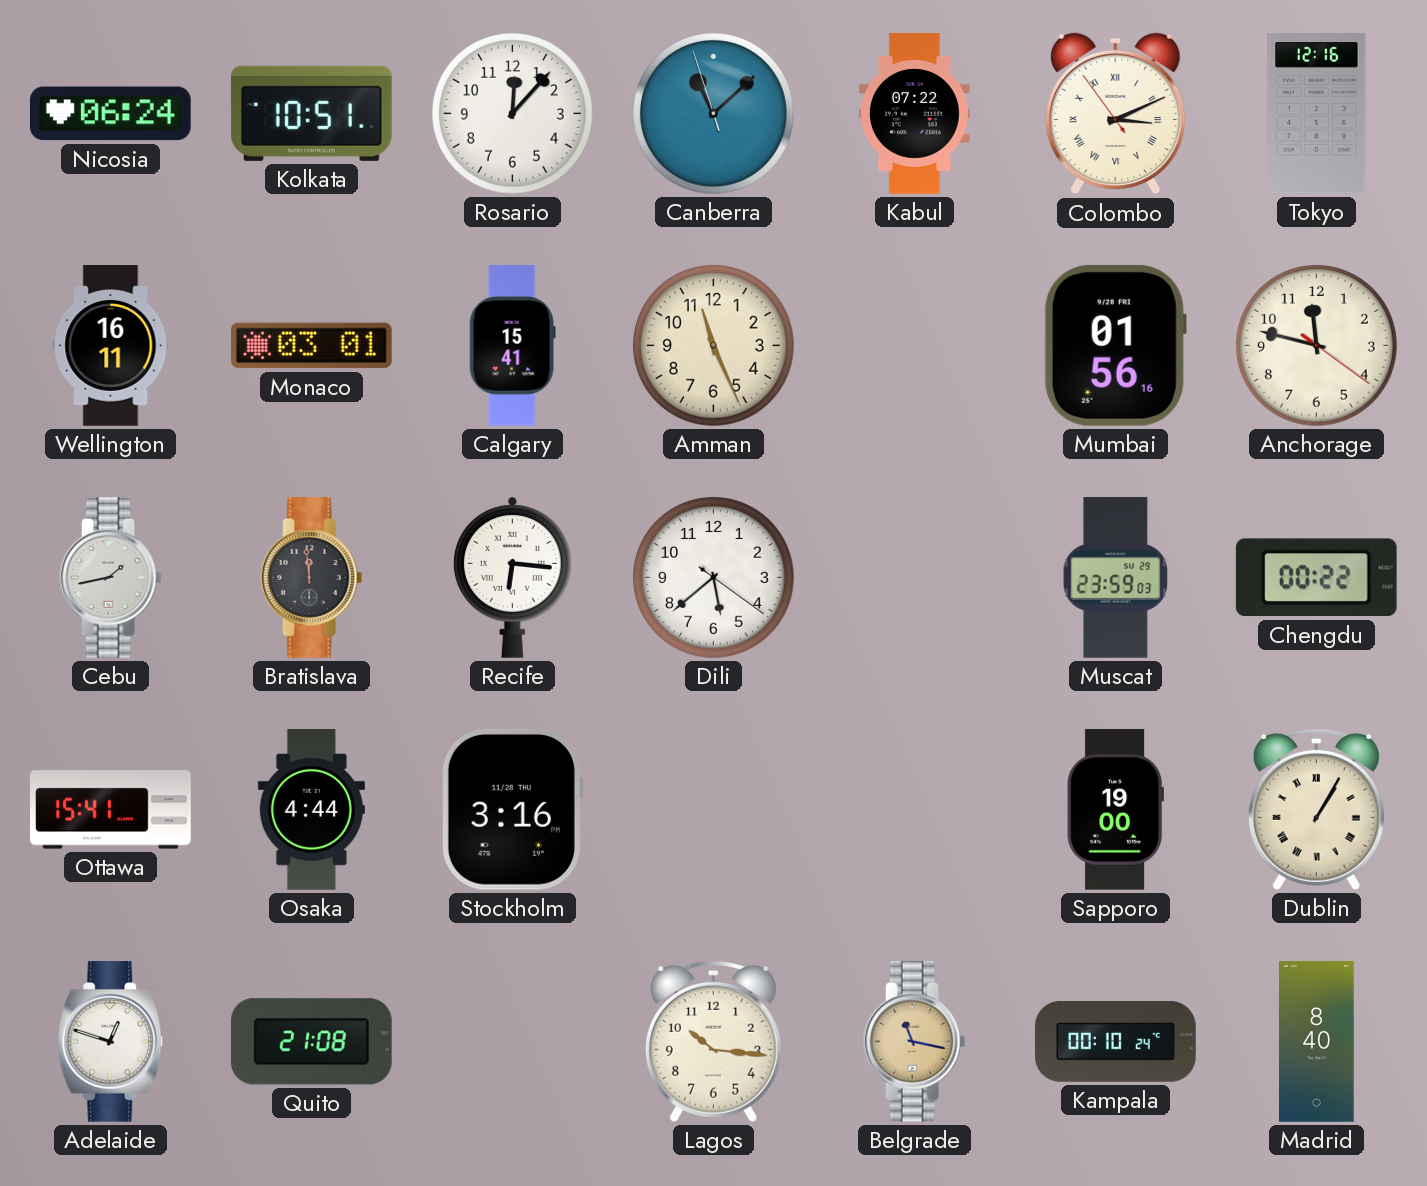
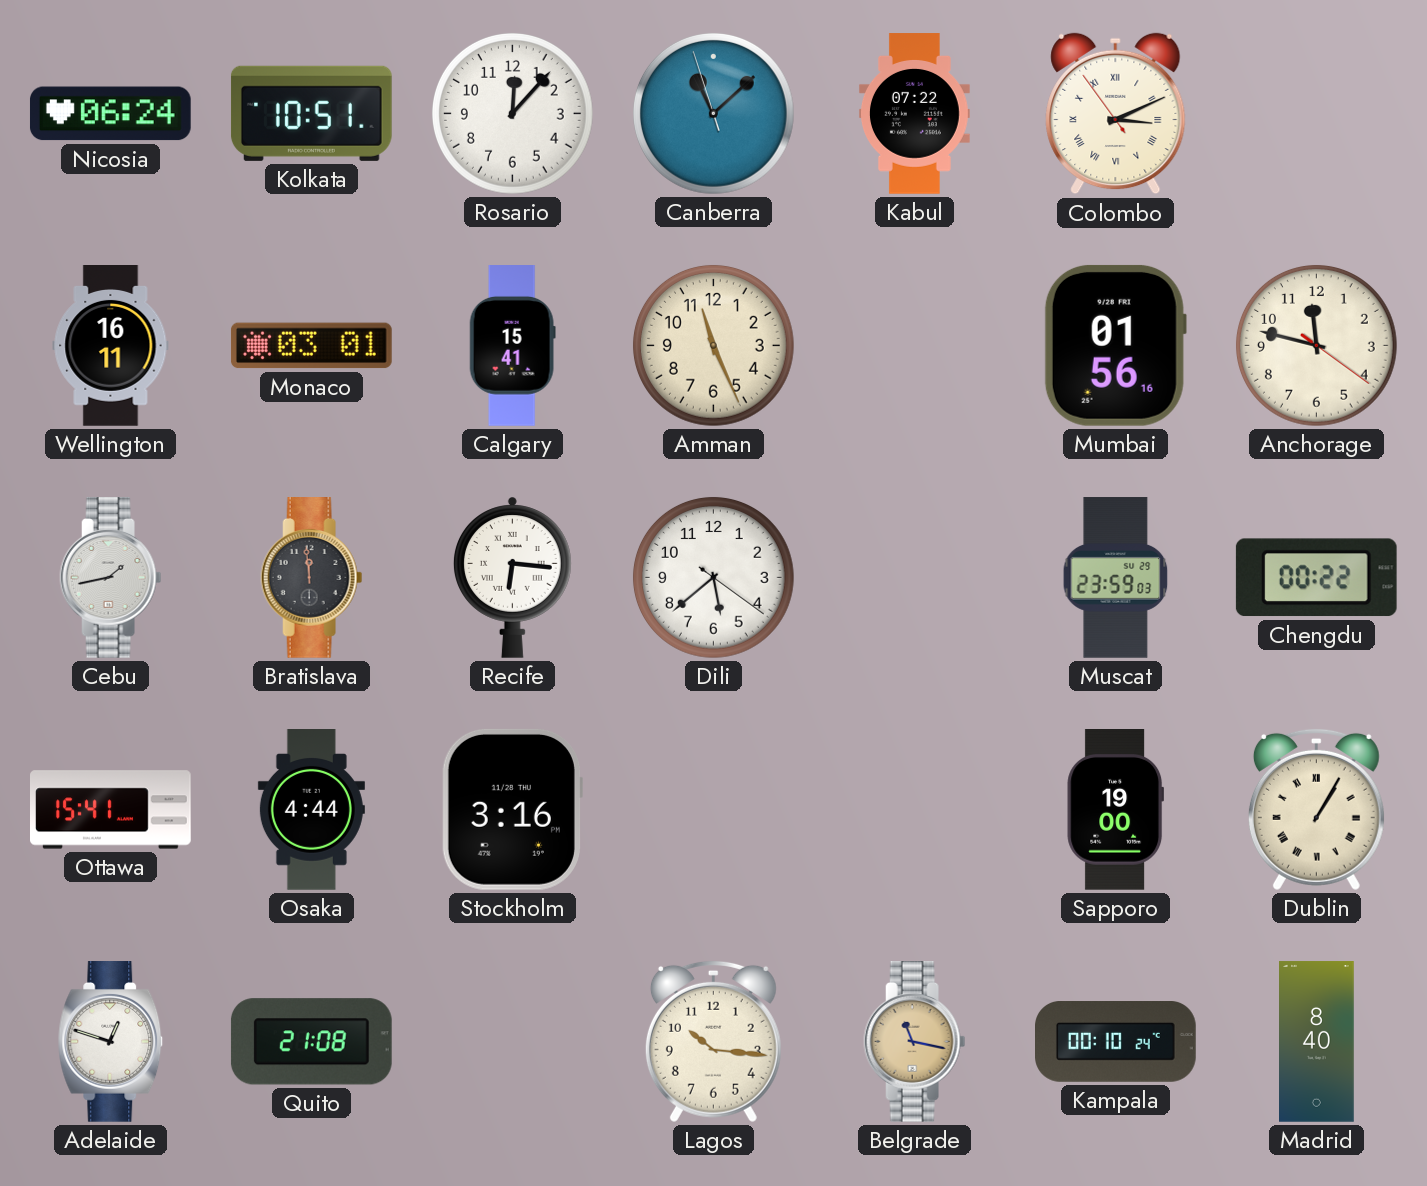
Tokyo: 12:16 -> none (1317, 114)
